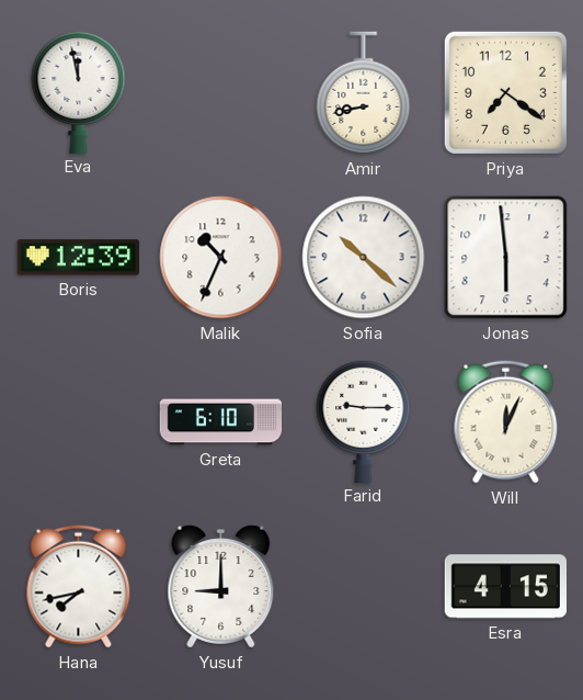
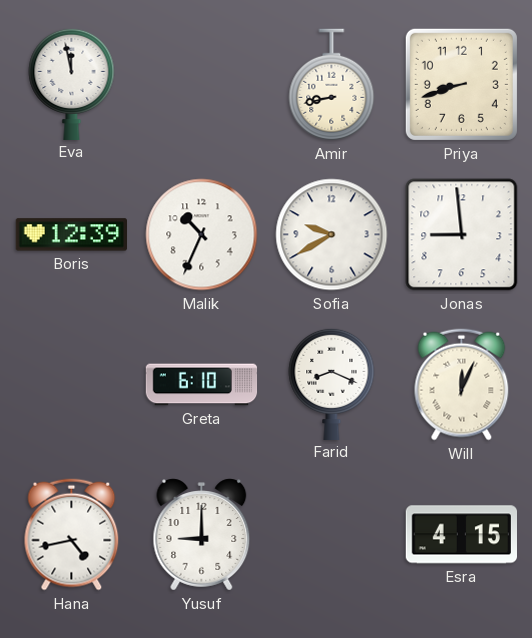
Priya: 7:21 -> 8:42 (461, 84)
Sofia: 10:22 -> 9:40 (332, 235)
Jonas: 5:59 -> 8:59 (462, 235)
Farid: 9:15 -> 8:19 (332, 383)
Hana: 7:43 -> 4:43 (72, 535)
